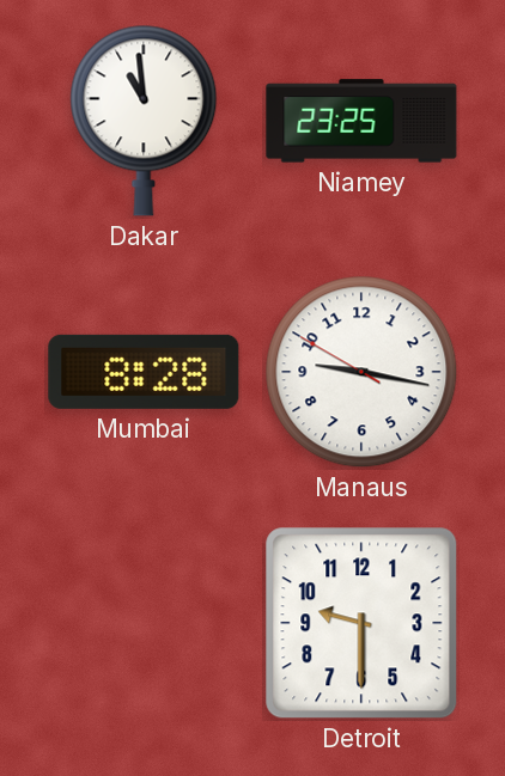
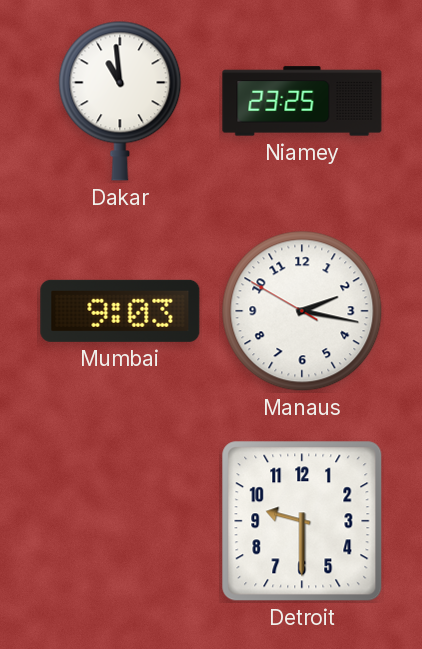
Mumbai: 8:28 -> 9:03 (120, 311)
Manaus: 9:16 -> 2:16 (302, 311)
